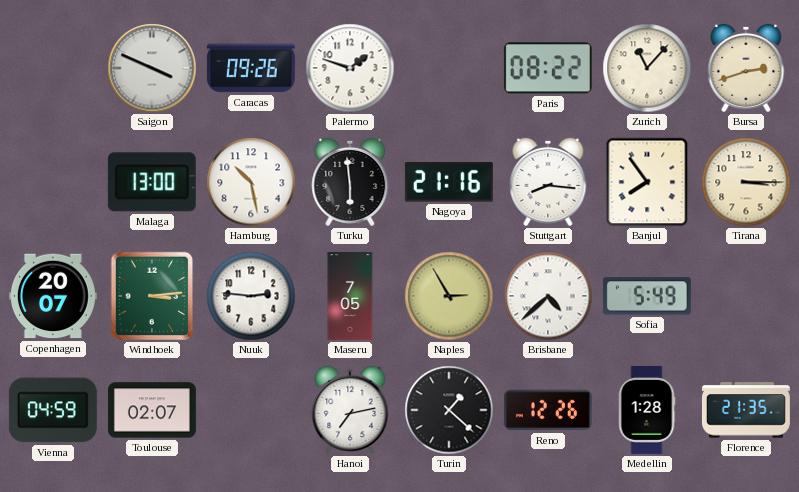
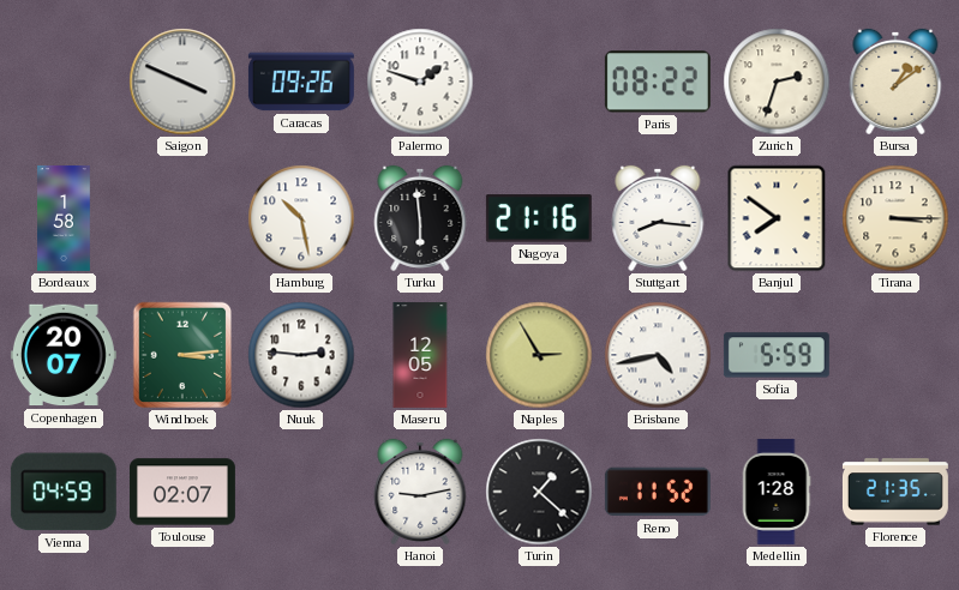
Zurich: 11:07 -> 2:33 (777, 82)
Bursa: 2:42 -> 1:09 (895, 82)
Bordeaux: none -> 1:58 (64, 218)
Malaga: 13:00 -> none (152, 182)
Banjul: 7:54 -> 7:51 (777, 218)
Maseru: 7:05 -> 12:05 (420, 355)
Brisbane: 4:38 -> 4:43 (658, 355)
Sofia: 5:49 -> 5:59 (777, 355)
Hanoi: 7:13 -> 9:13 (420, 492)
Reno: 12:26 -> 11:52 (658, 492)
